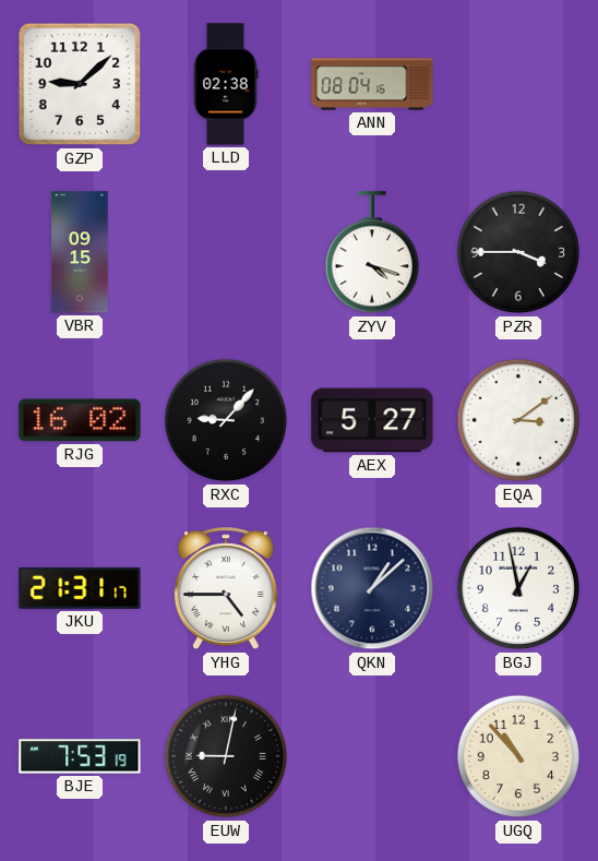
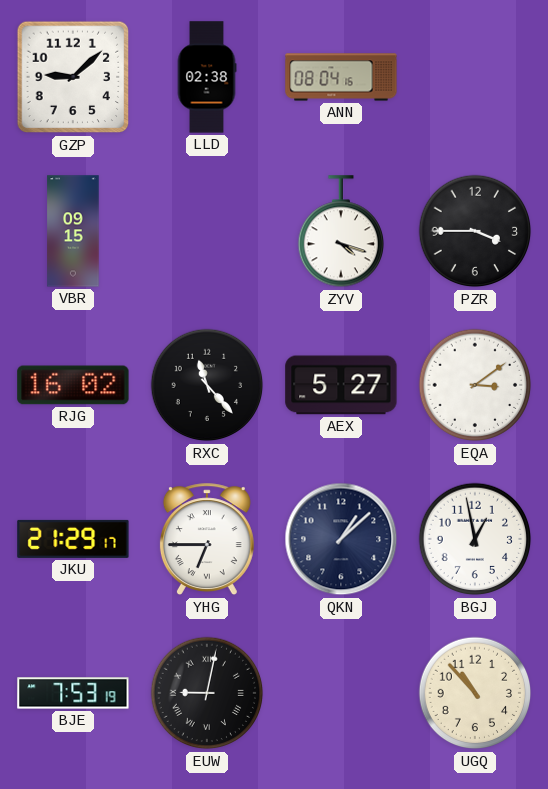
RXC: 9:07 -> 11:23 (207, 385)
JKU: 21:31 -> 21:29 (73, 539)
YHG: 4:45 -> 6:45 (207, 540)
